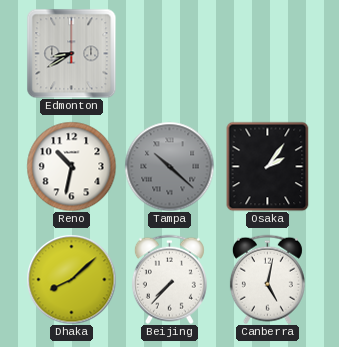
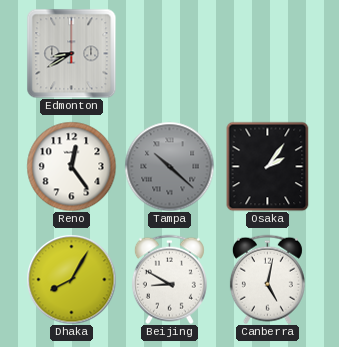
Reno: 10:32 -> 12:24 (71, 166)
Dhaka: 8:08 -> 8:05 (71, 279)
Beijing: 7:37 -> 8:50 (169, 279)
